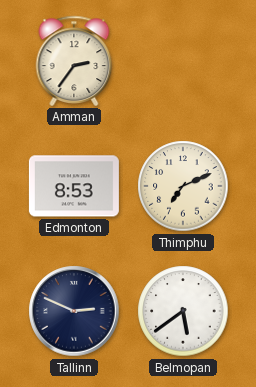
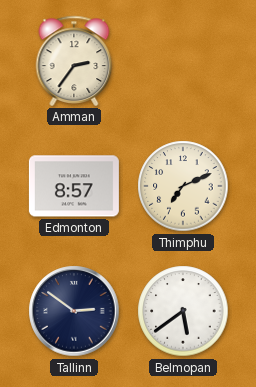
Edmonton: 8:53 -> 8:57 (74, 186)
Tallinn: 2:49 -> 2:51 (74, 311)
